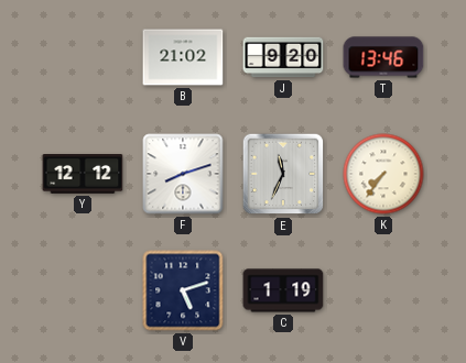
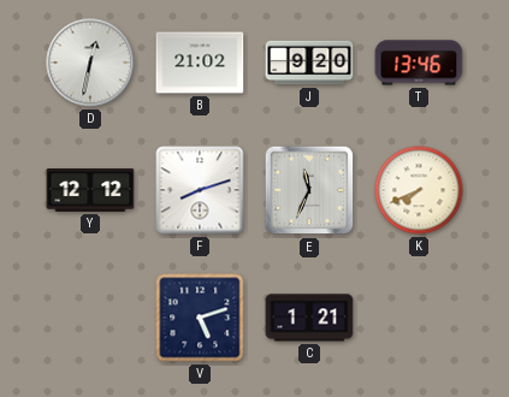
D: none -> 12:32 (90, 63)
K: 7:36 -> 7:41 (419, 190)
C: 1:19 -> 1:21 (309, 318)
